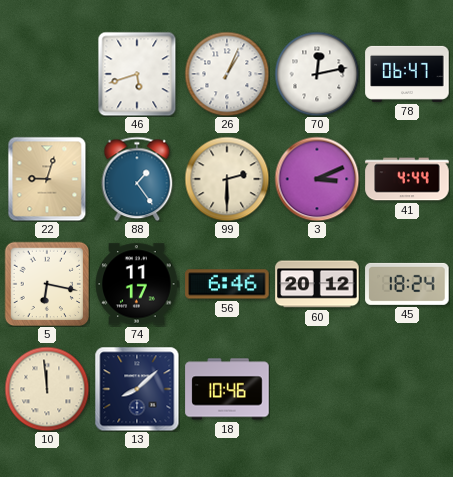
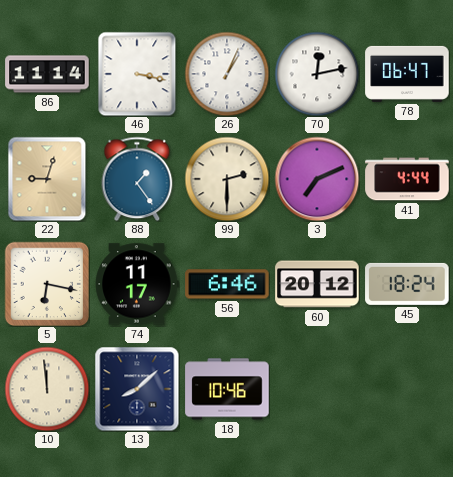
86: none -> 11:14 (47, 74)
46: 5:42 -> 3:17 (137, 74)
3: 3:11 -> 7:11 (317, 179)
